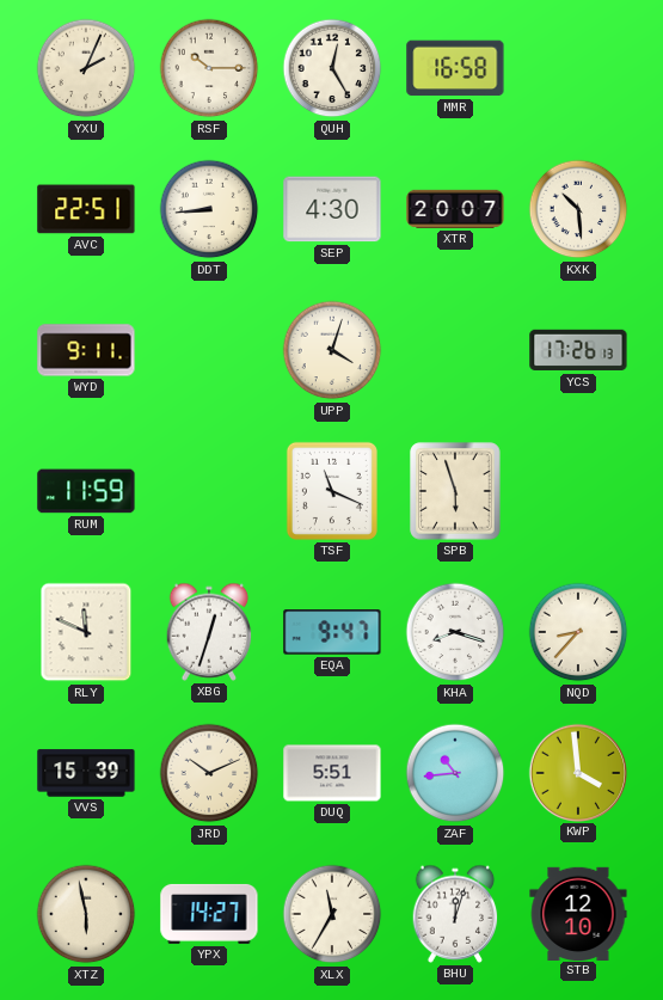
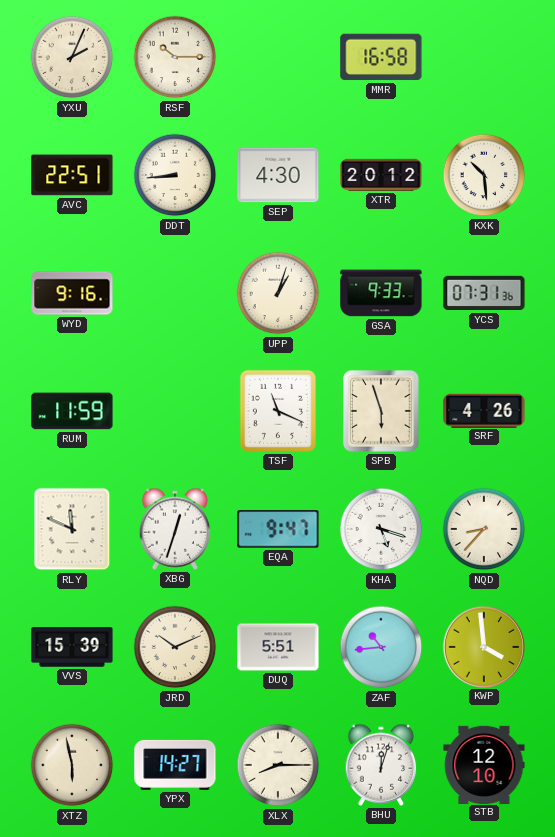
QUH: 12:25 -> none (332, 68)
XTR: 20:07 -> 20:12 (381, 175)
WYD: 9:11 -> 9:16 (72, 293)
UPP: 4:03 -> 1:03 (278, 293)
GSA: none -> 9:33 (381, 293)
YCS: 17:26 -> 07:31 (484, 293)
SRF: none -> 4:26 (484, 410)
KHA: 8:18 -> 5:18 (381, 529)
XLX: 11:35 -> 8:15 (278, 765)
